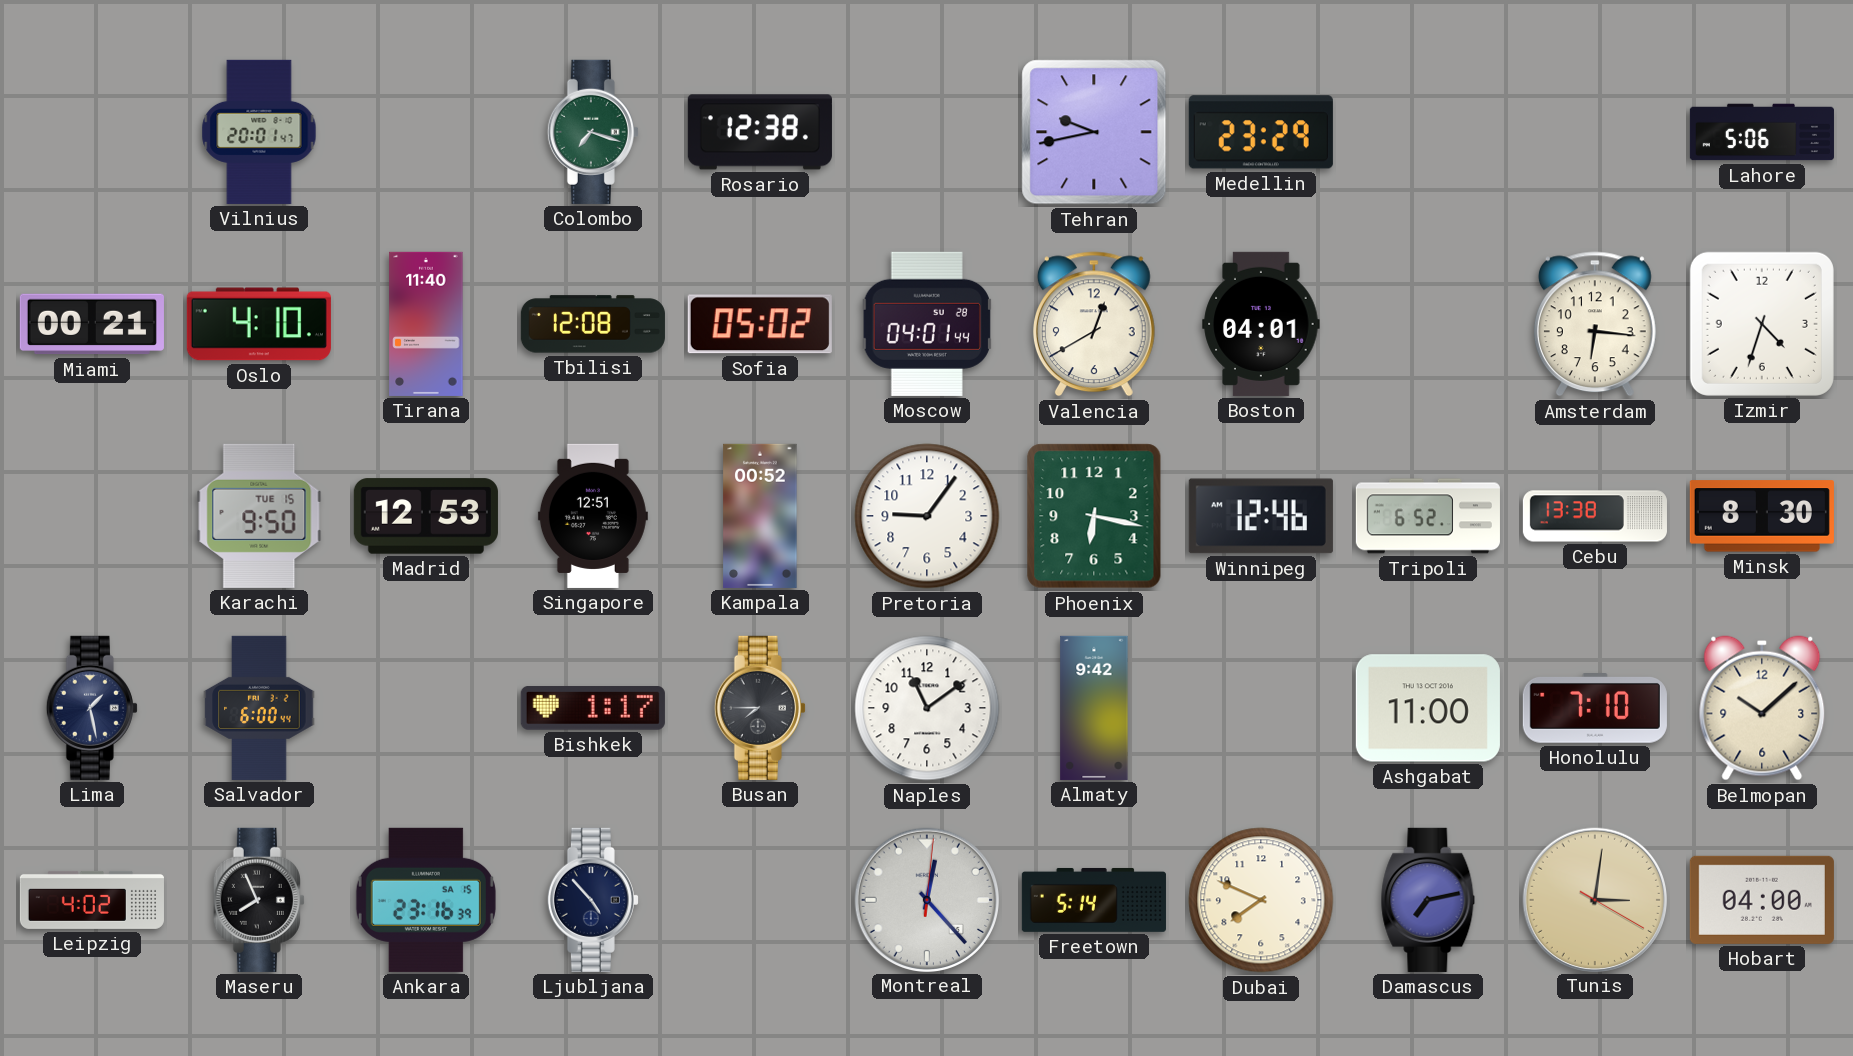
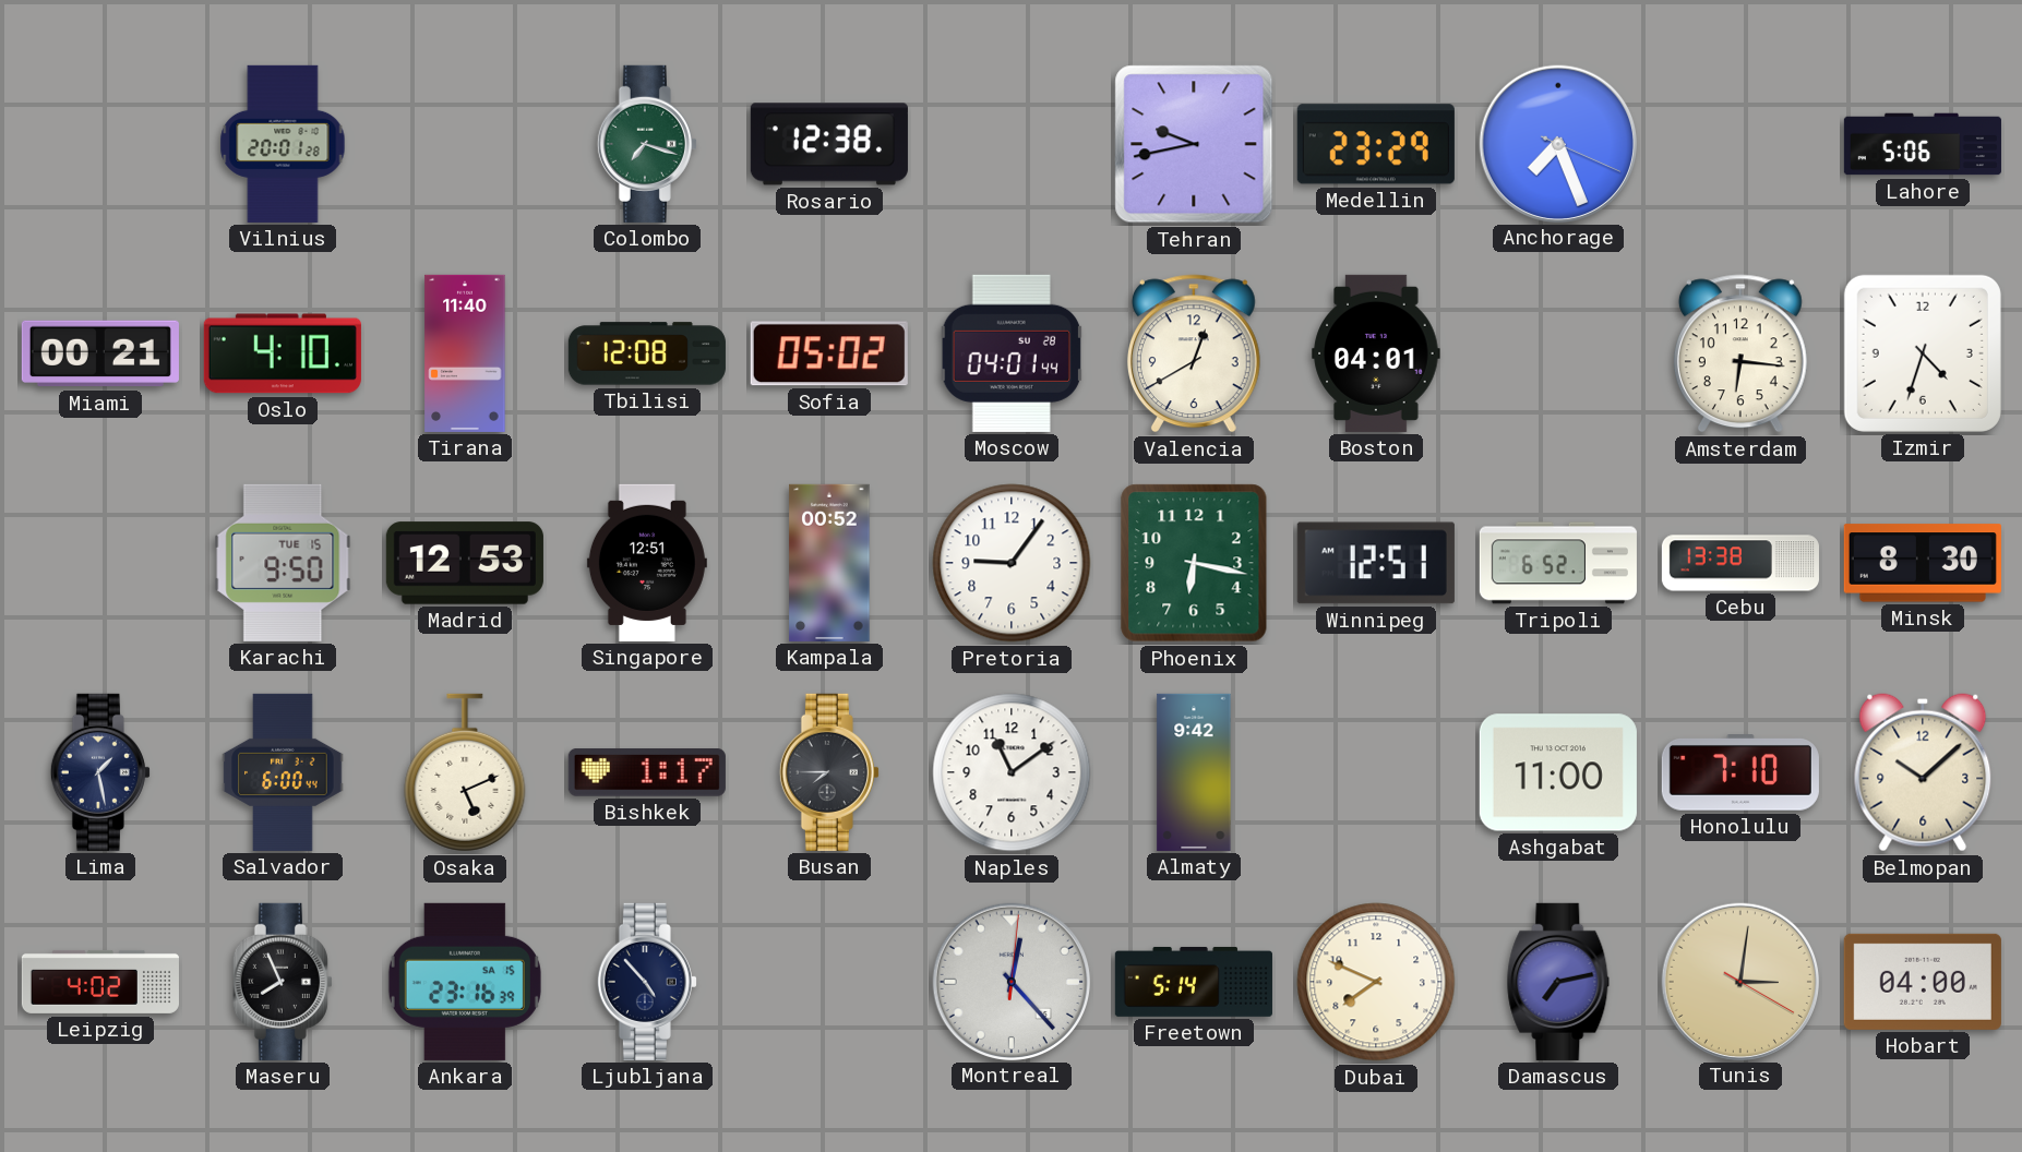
Vilnius: 20:01:47 -> 20:01:28 (283, 144)
Anchorage: none -> 7:26 (1557, 143)
Winnipeg: 12:46 -> 12:51 (1376, 563)
Osaka: none -> 5:11 (465, 772)
